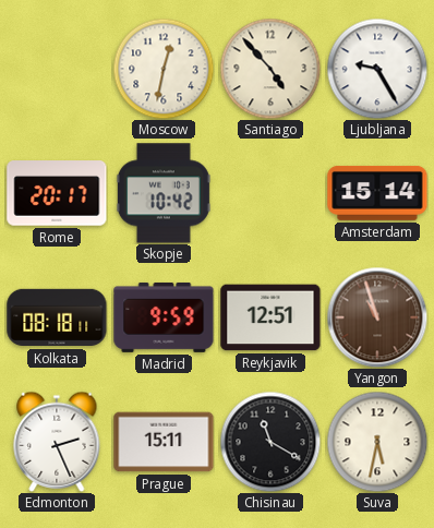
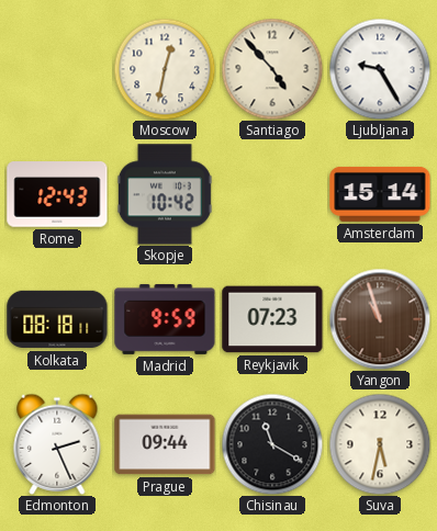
Rome: 20:17 -> 12:43 (57, 194)
Reykjavik: 12:51 -> 07:23 (272, 319)
Prague: 15:11 -> 09:44 (165, 444)
